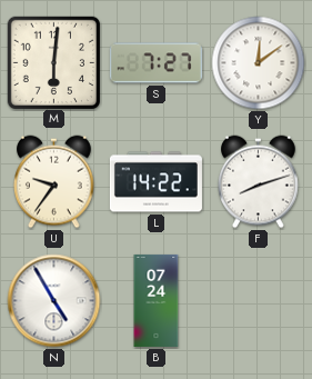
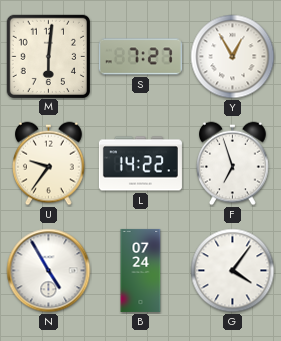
Y: 12:09 -> 12:55 (233, 57)
F: 8:12 -> 6:57 (233, 164)
G: none -> 4:06 (233, 271)
